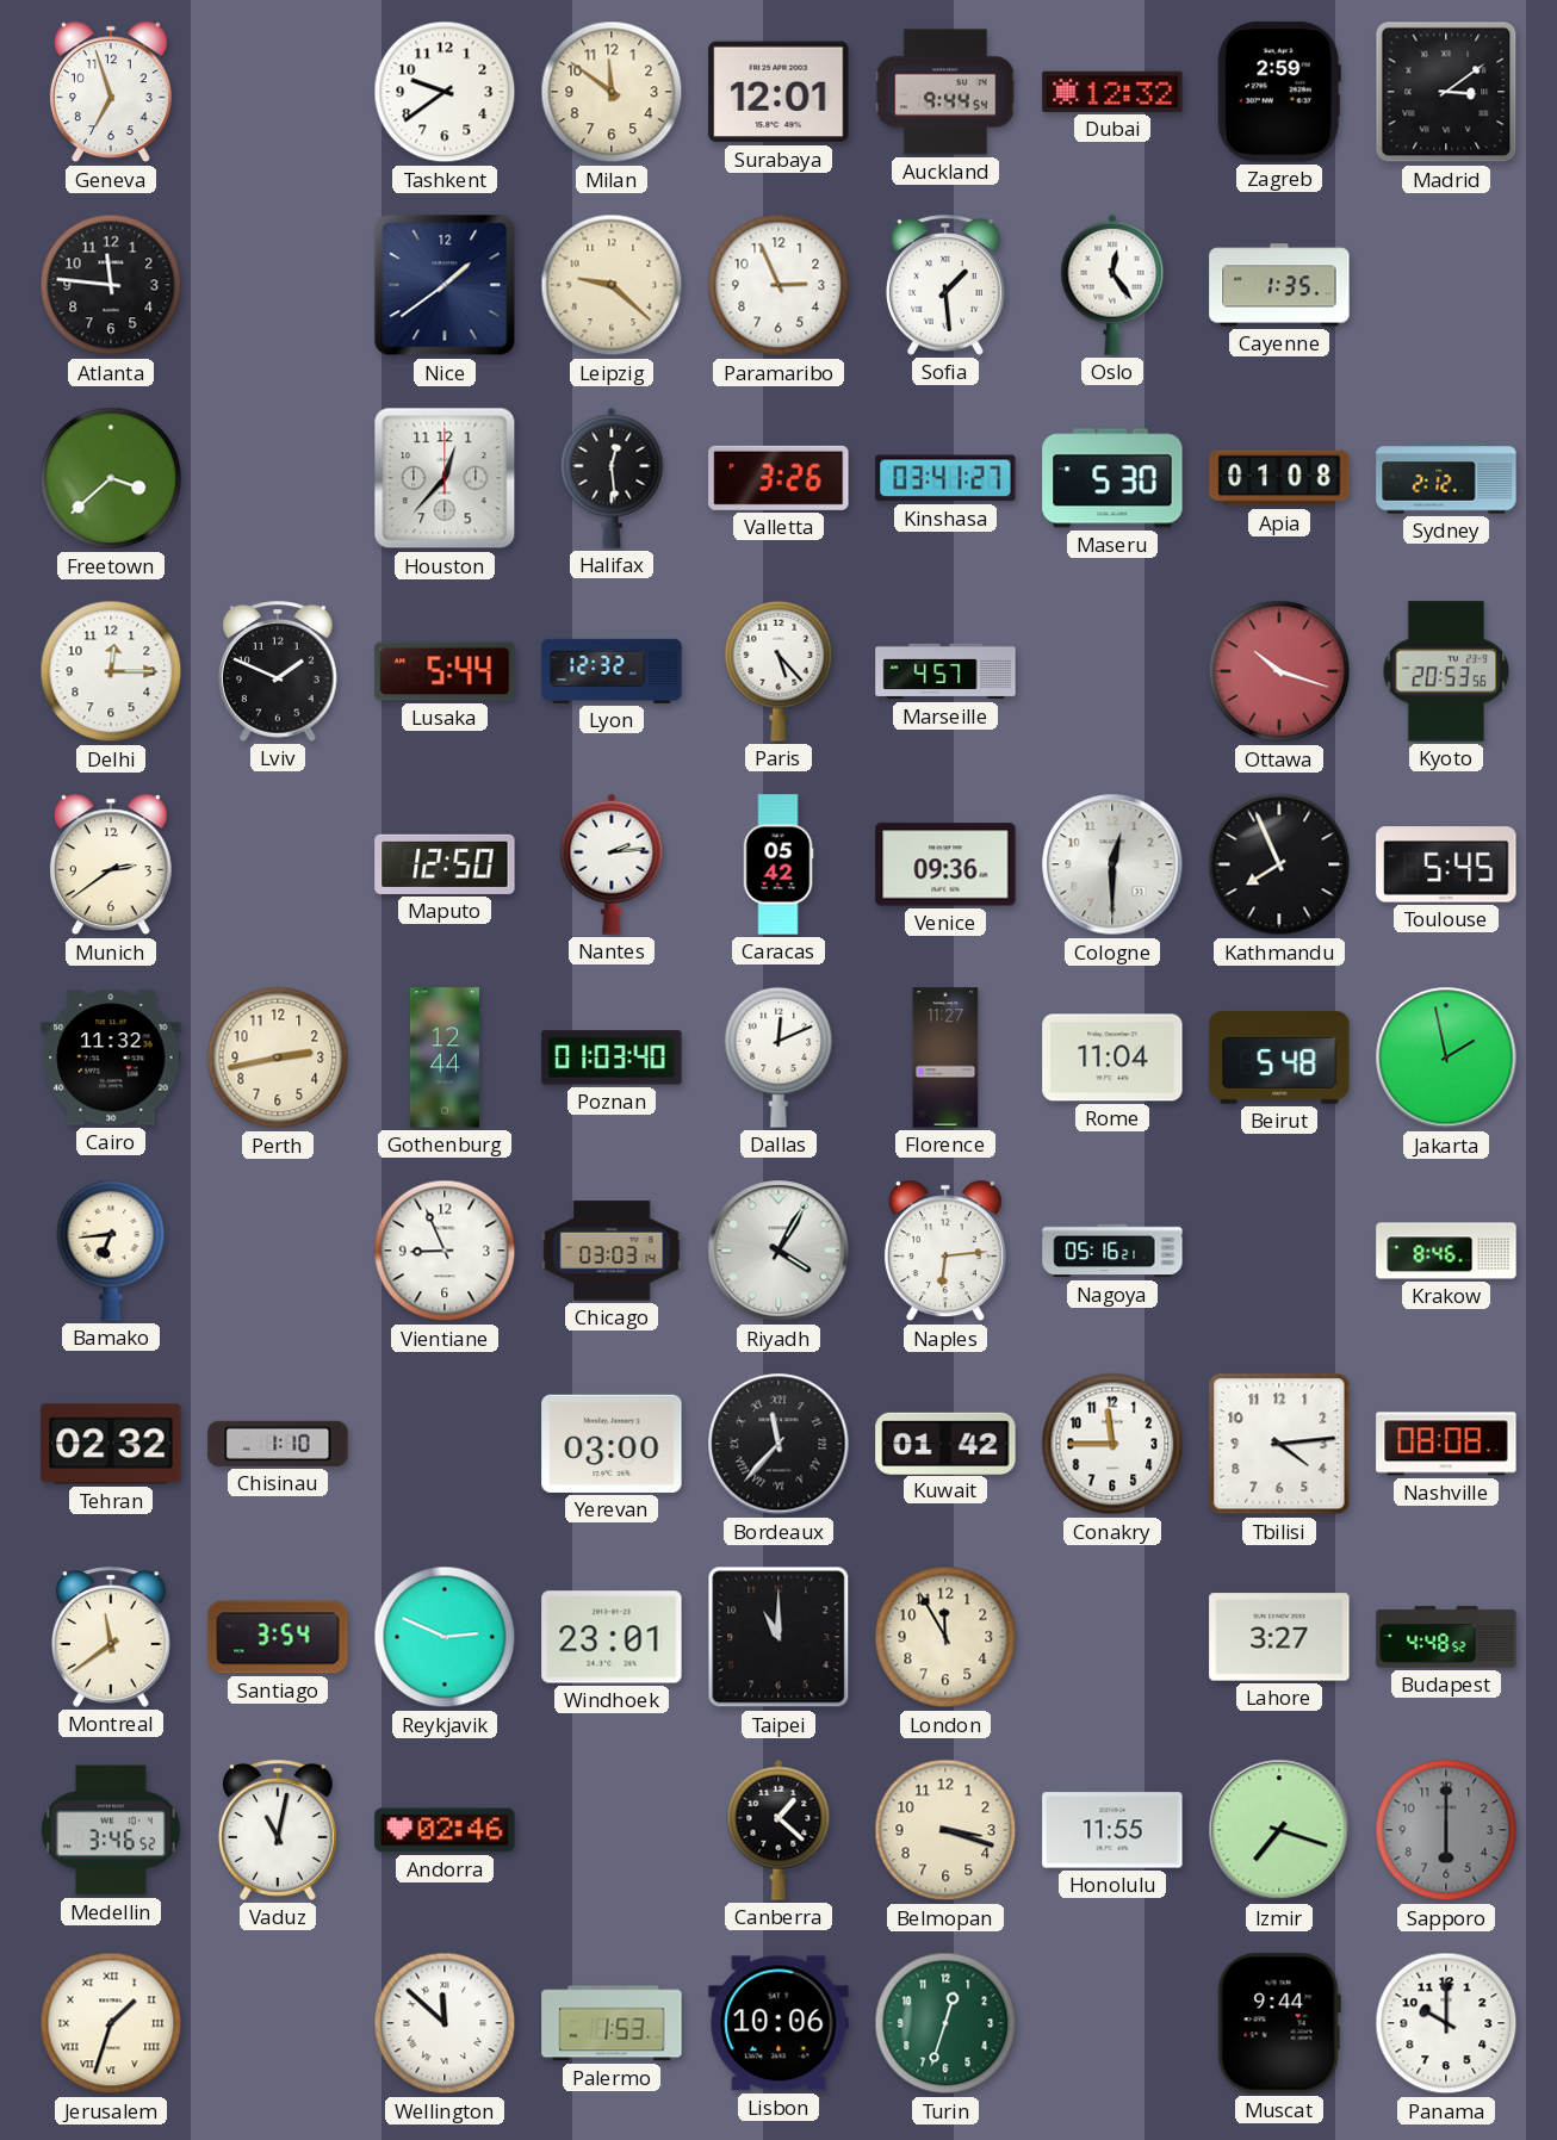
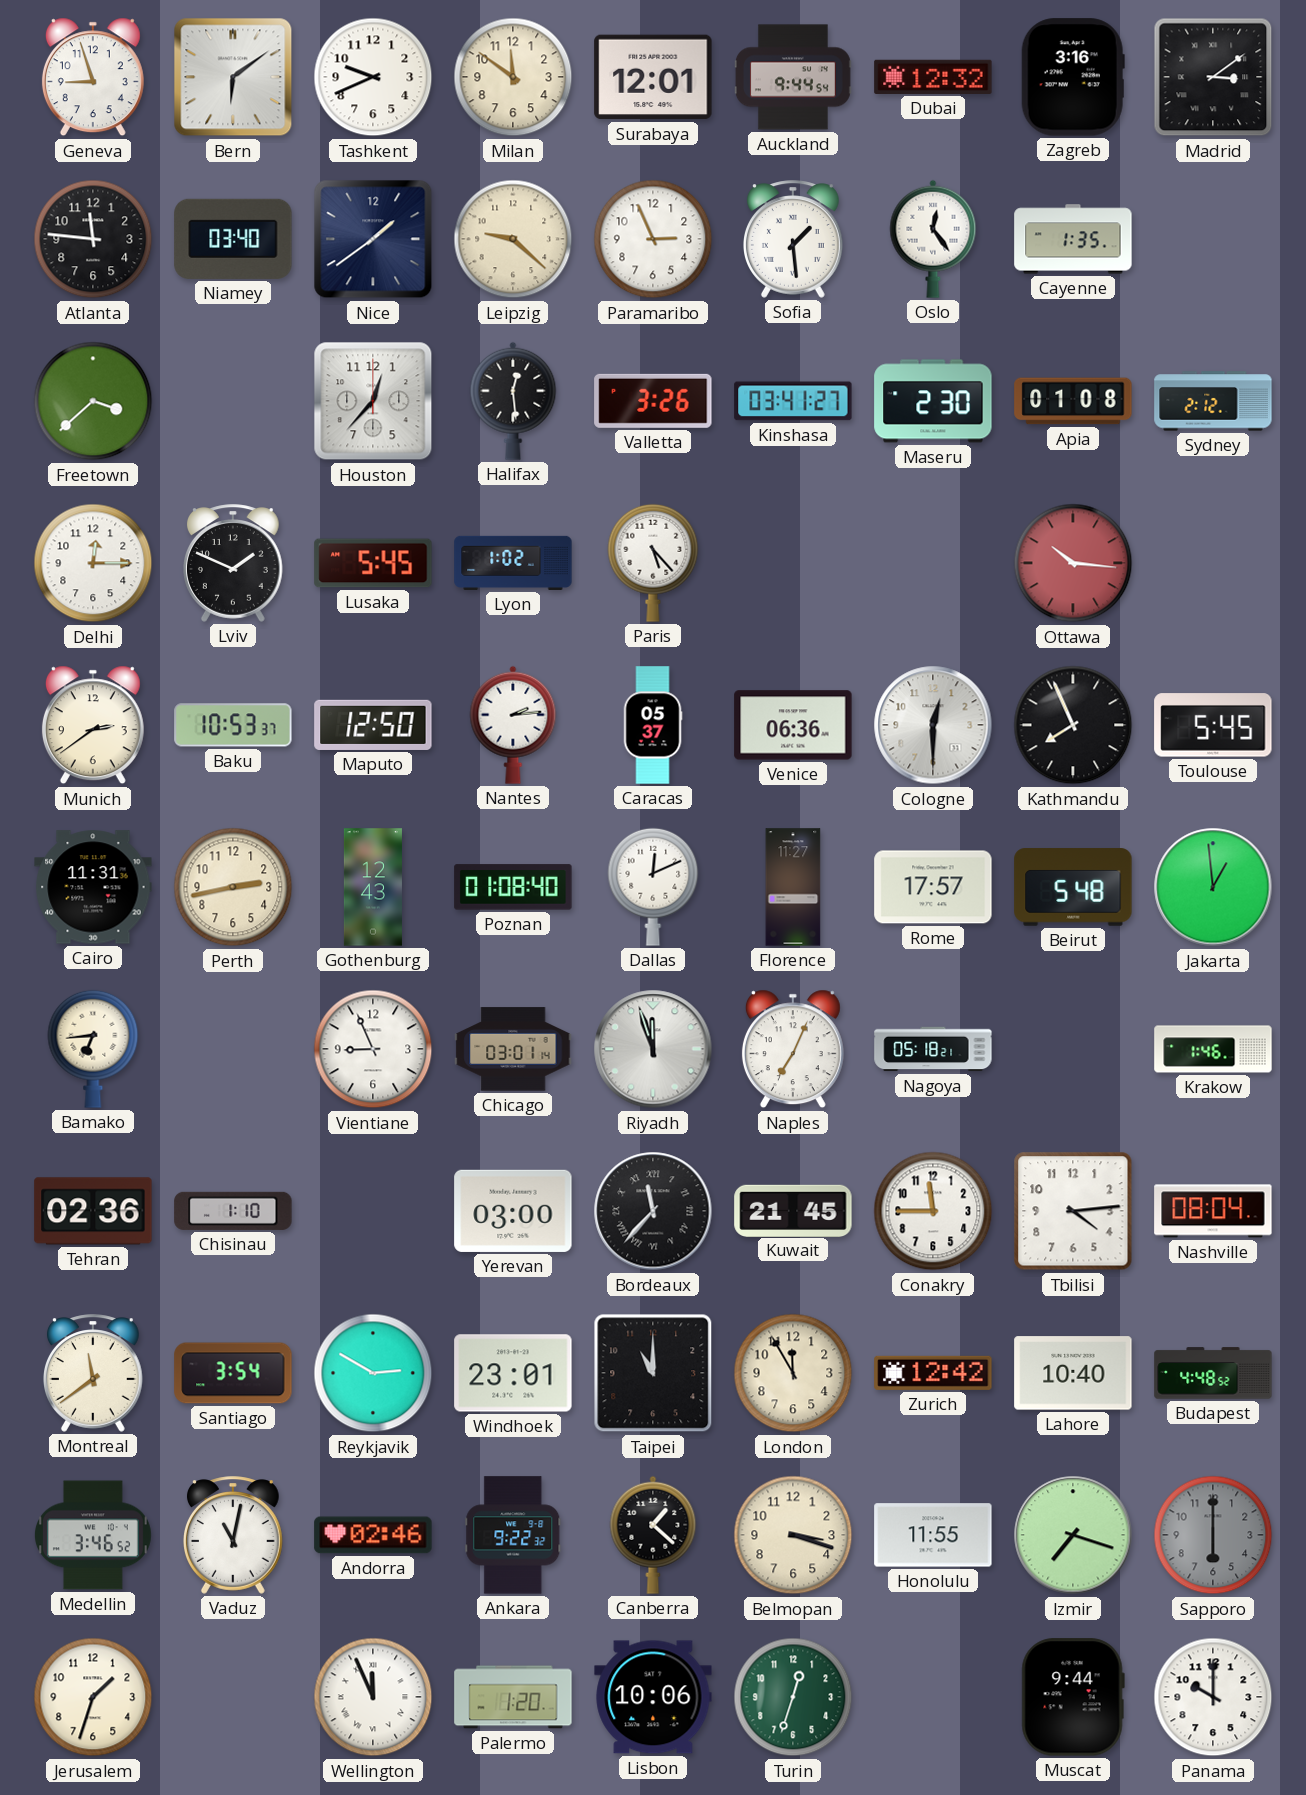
Geneva: 6:57 -> 8:57 (93, 77)
Bern: none -> 6:09 (233, 77)
Tashkent: 9:39 -> 9:41 (373, 77)
Zagreb: 2:59 -> 3:16 (1073, 77)
Niamey: none -> 03:40 (233, 239)
Maseru: 5:30 -> 2:30 (933, 401)
Lusaka: 5:44 -> 5:45 (373, 563)
Lyon: 12:32 -> 1:02 (513, 563)
Marseille: 4:57 -> none (945, 671)
Ottawa: 10:18 -> 10:16 (1073, 563)
Kyoto: 20:53 -> none (1446, 671)
Baku: none -> 10:53 (233, 725)
Caracas: 05:42 -> 05:37 (653, 725)
Venice: 09:36 -> 06:36 (793, 725)
Cairo: 11:32 -> 11:31 (93, 887)
Gothenburg: 12:44 -> 12:43 (373, 887)
Poznan: 01:03 -> 01:08 (513, 887)
Rome: 11:04 -> 17:57 (933, 887)
Jakarta: 1:58 -> 12:59 (1213, 887)
Chicago: 03:03 -> 03:01 (513, 1049)
Riyadh: 4:05 -> 11:57 (653, 1049)
Naples: 6:14 -> 7:04 (793, 1049)
Nagoya: 05:16 -> 05:18 (933, 1049)
Krakow: 8:46 -> 1:46 (1213, 1049)
Tehran: 02:32 -> 02:36 (93, 1211)
Kuwait: 01:42 -> 21:45 (793, 1210)
Nashville: 08:08 -> 08:04 (1213, 1211)
Reykjavik: 2:49 -> 2:50 (373, 1373)
Zurich: none -> 12:42 (933, 1373)
Lahore: 3:27 -> 10:40 (1073, 1373)
Ankara: none -> 9:22 (513, 1535)
Jerusalem numerals: Roman -> Arabic (93, 1697)
Wellington: 11:52 -> 11:56 (373, 1697)
Palermo: 1:53 -> 1:20 (513, 1697)
